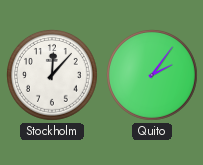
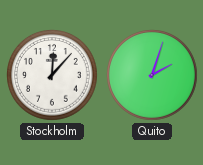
Quito: 2:06 -> 2:03 (153, 76)
